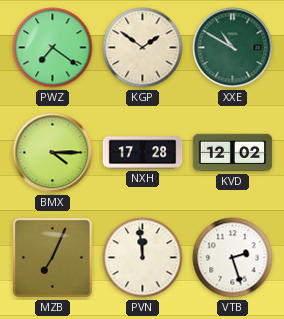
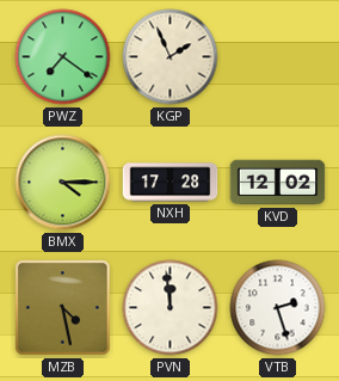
KGP: 1:51 -> 1:56 (171, 57)
XXE: 10:50 -> none (233, 48)
MZB: 7:04 -> 4:28 (63, 308)
